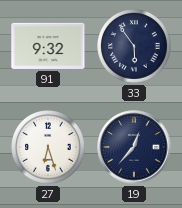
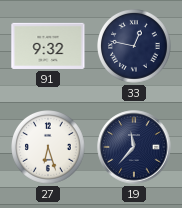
33: 5:54 -> 12:47 (135, 47)
19: 12:37 -> 11:37 (134, 147)
